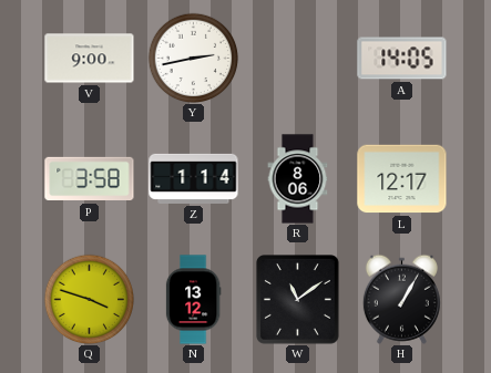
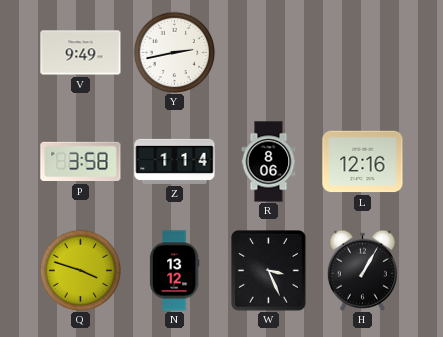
V: 9:00 -> 9:49 (81, 53)
A: 14:05 -> none (402, 59)
L: 12:17 -> 12:16 (363, 162)
W: 11:09 -> 3:26 (269, 271)
